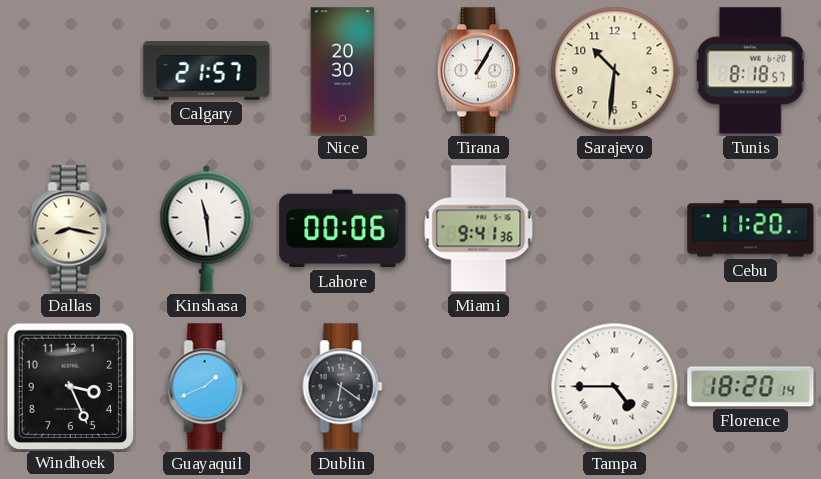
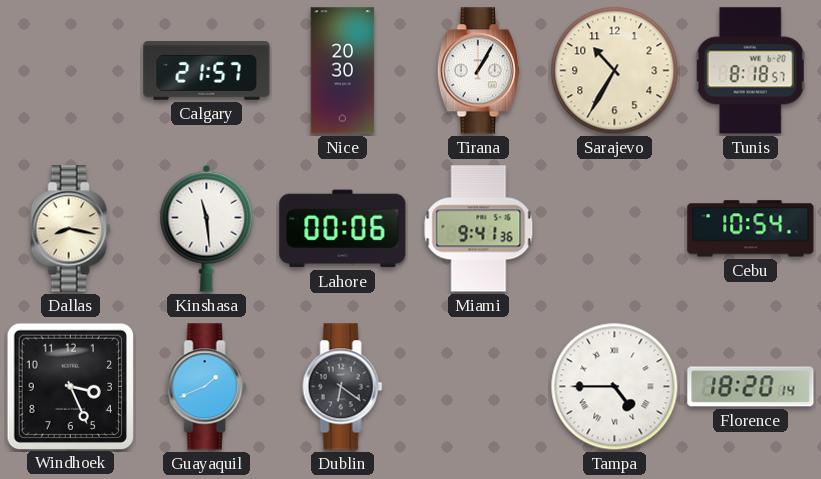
Sarajevo: 10:31 -> 10:35 (615, 71)
Cebu: 11:20 -> 10:54 (751, 229)
